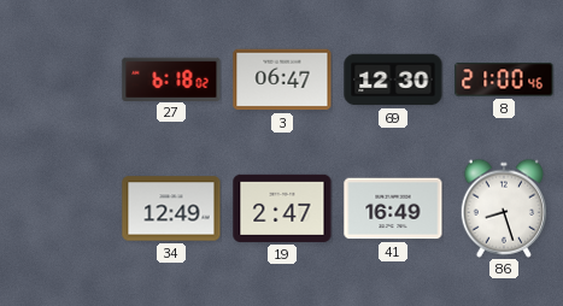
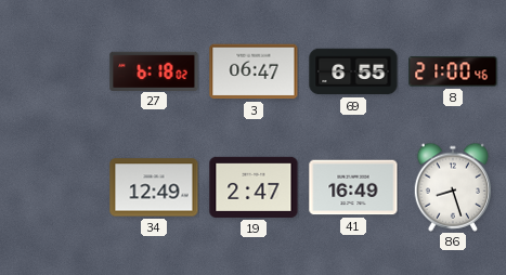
69: 12:30 -> 6:55 (353, 71)
